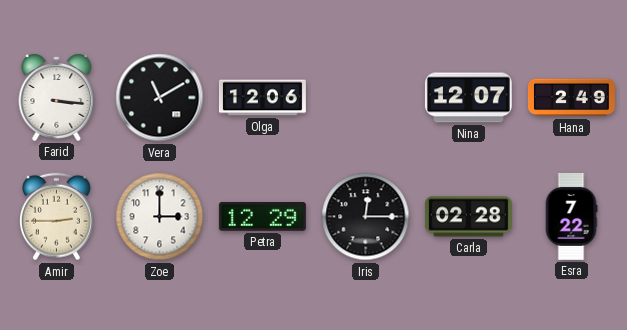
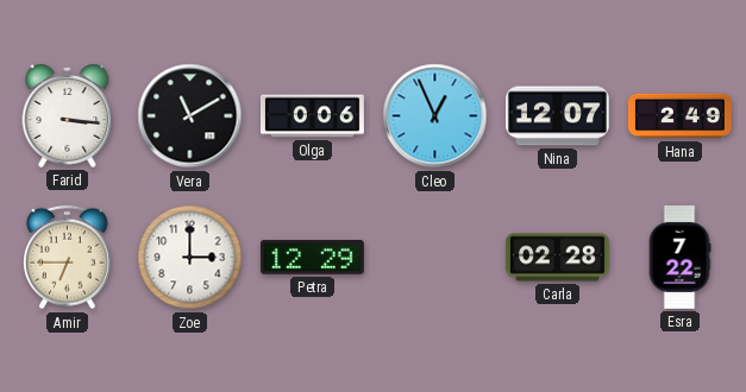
Olga: 12:06 -> 0:06 (312, 116)
Cleo: none -> 12:56 (435, 116)
Amir: 2:45 -> 6:45 (68, 258)
Iris: 12:15 -> none (366, 217)
